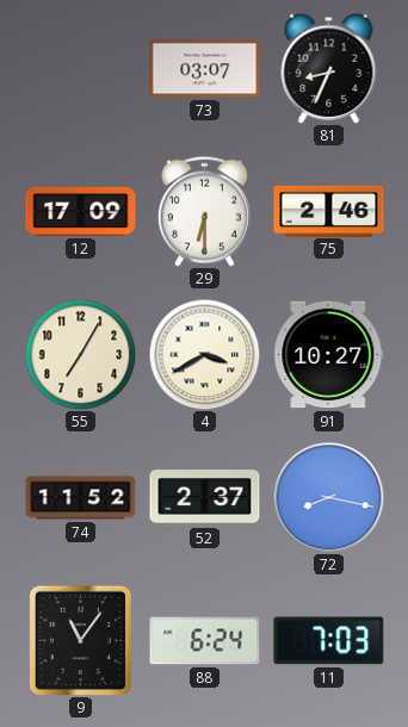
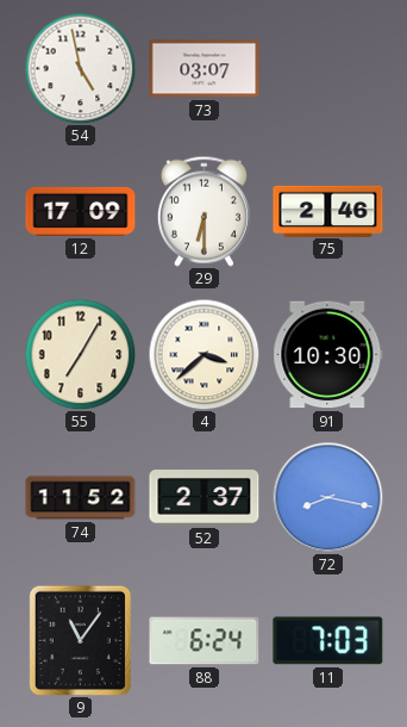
54: none -> 4:58 (80, 68)
81: 8:34 -> none (329, 68)
4: 3:40 -> 3:38 (203, 354)
91: 10:27 -> 10:30 (328, 355)
